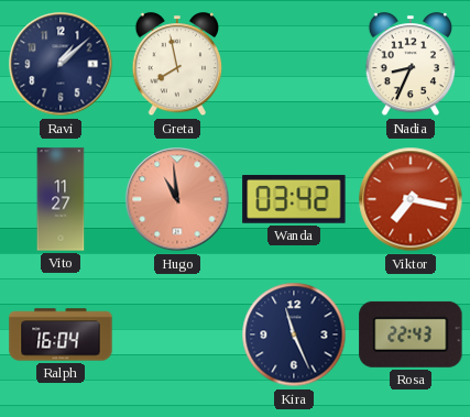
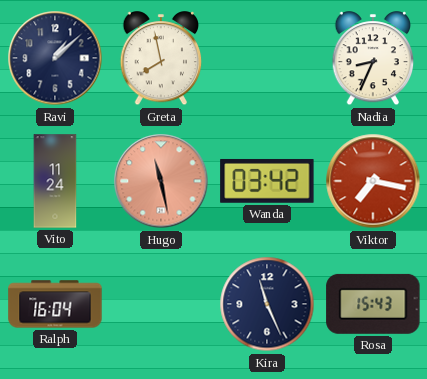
Vito: 11:27 -> 11:24 (55, 181)
Hugo: 10:59 -> 11:28 (161, 181)
Rosa: 22:43 -> 15:43 (373, 304)
